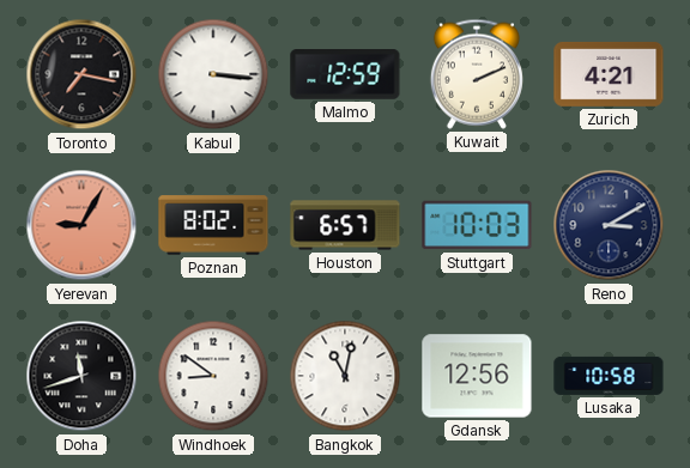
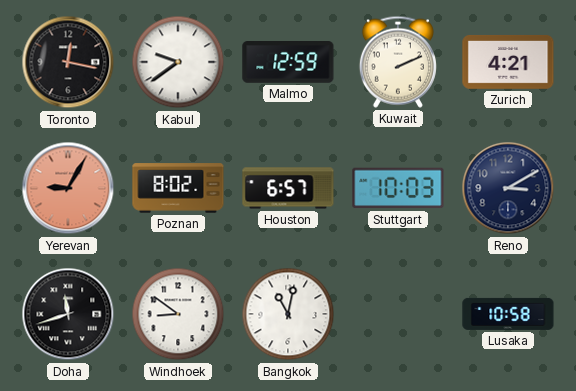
Toronto: 7:17 -> 12:17 (68, 62)
Kabul: 3:16 -> 9:39 (178, 62)
Gdansk: 12:56 -> none (477, 376)
